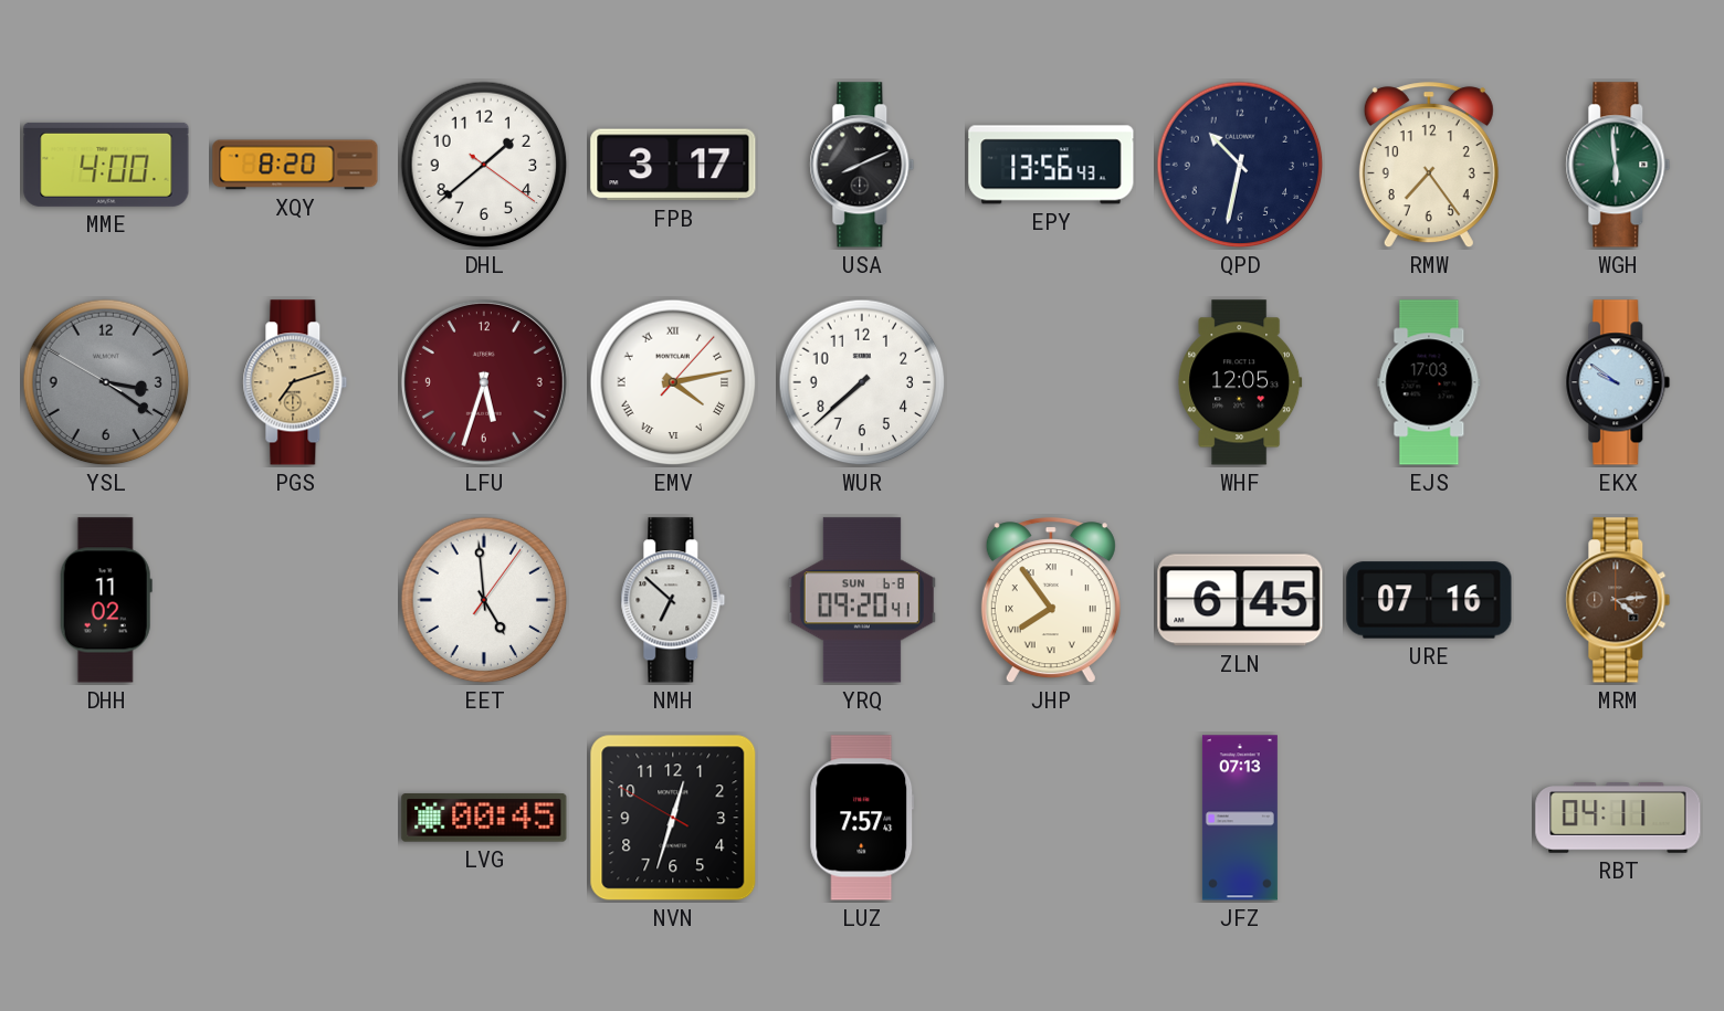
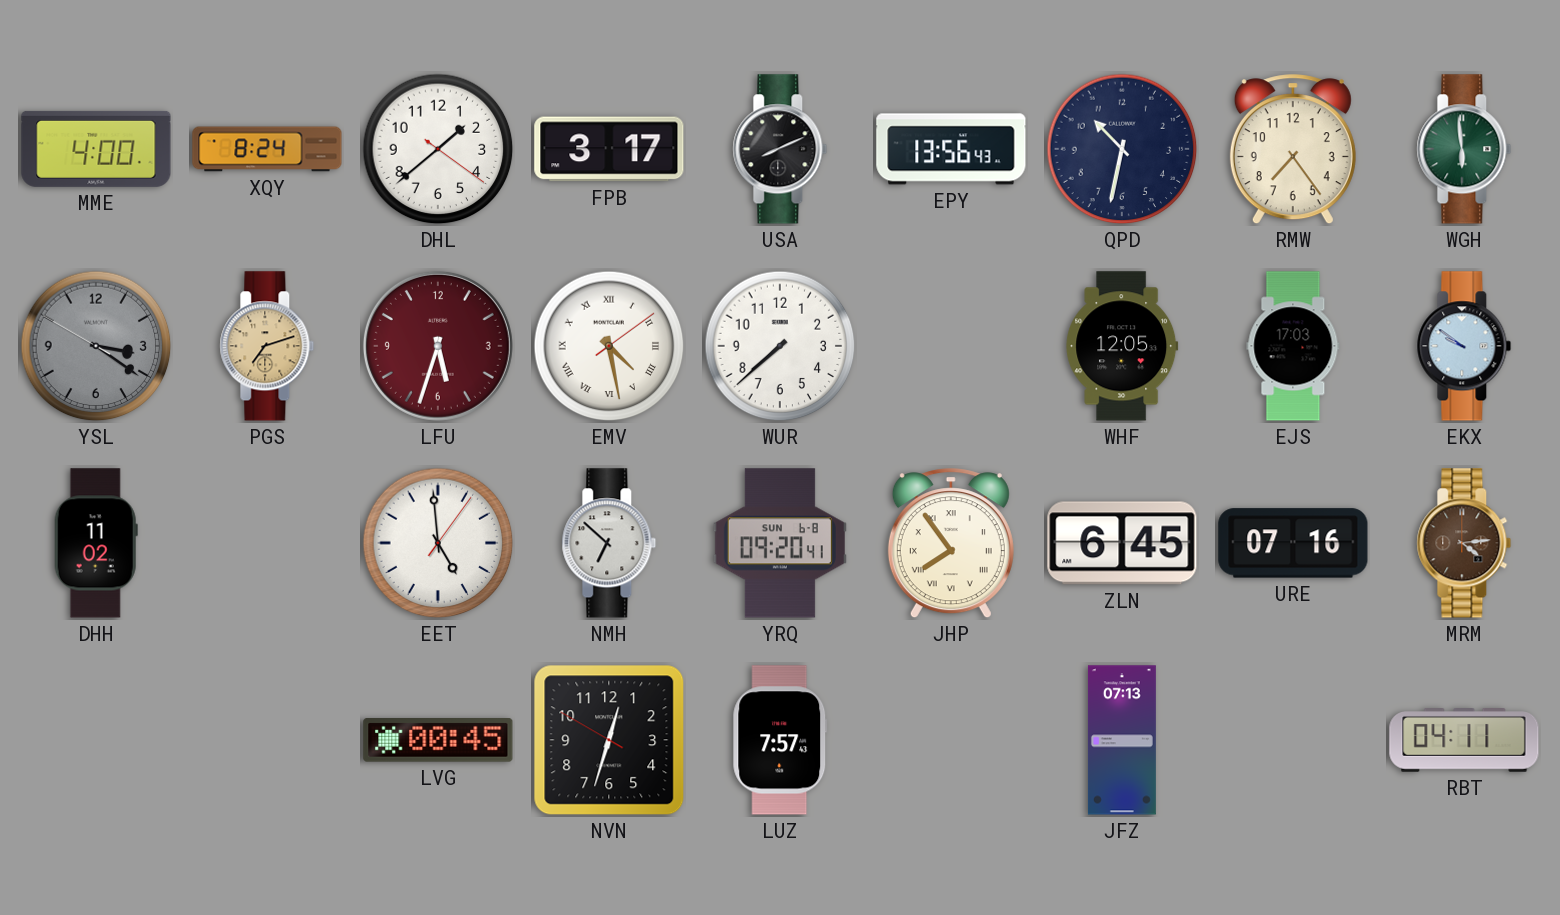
XQY: 8:20 -> 8:24 (267, 149)
EMV: 4:13 -> 4:28 (609, 346)
